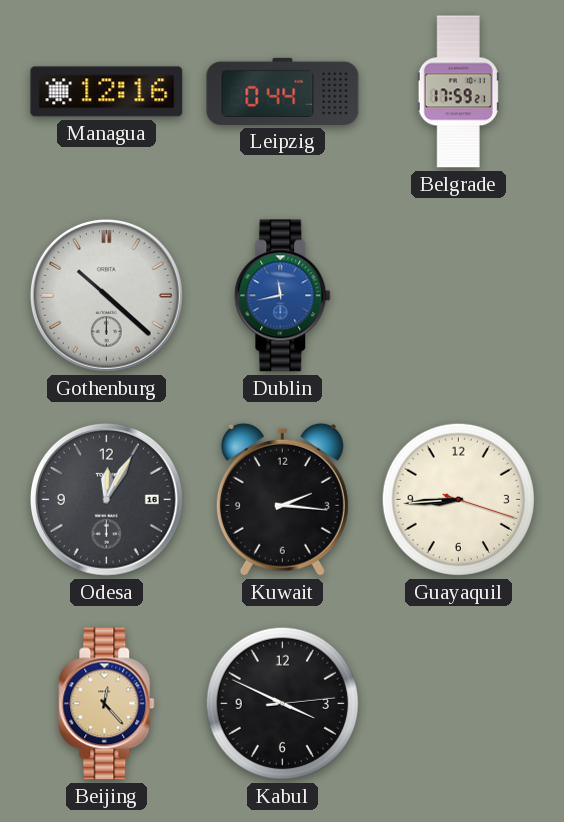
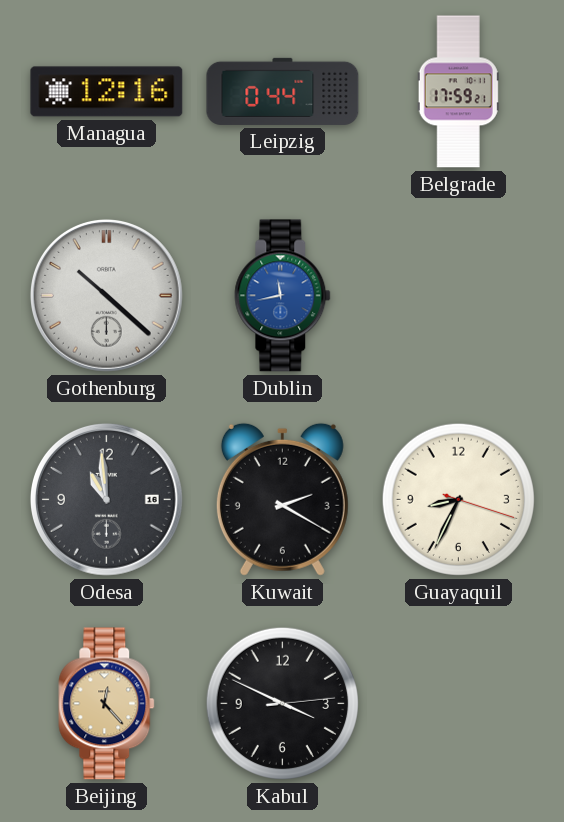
Odesa: 12:05 -> 10:59 (106, 499)
Kuwait: 2:16 -> 2:20 (282, 499)
Guayaquil: 8:44 -> 8:34 (458, 499)
